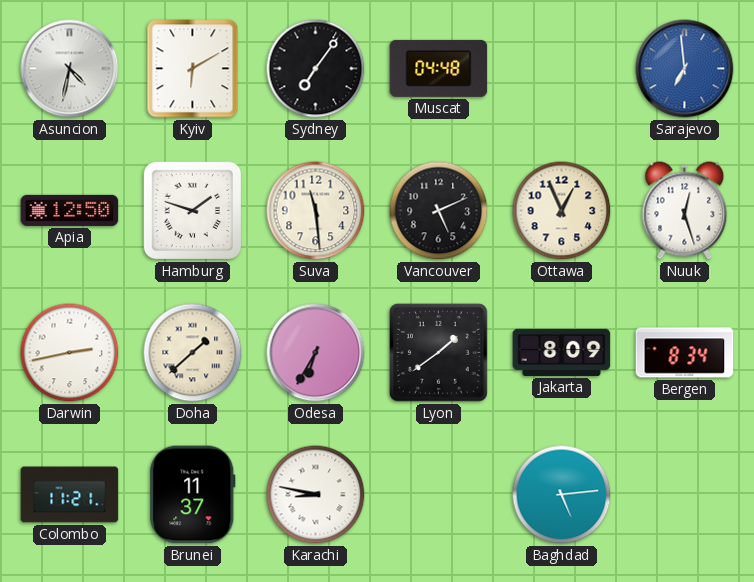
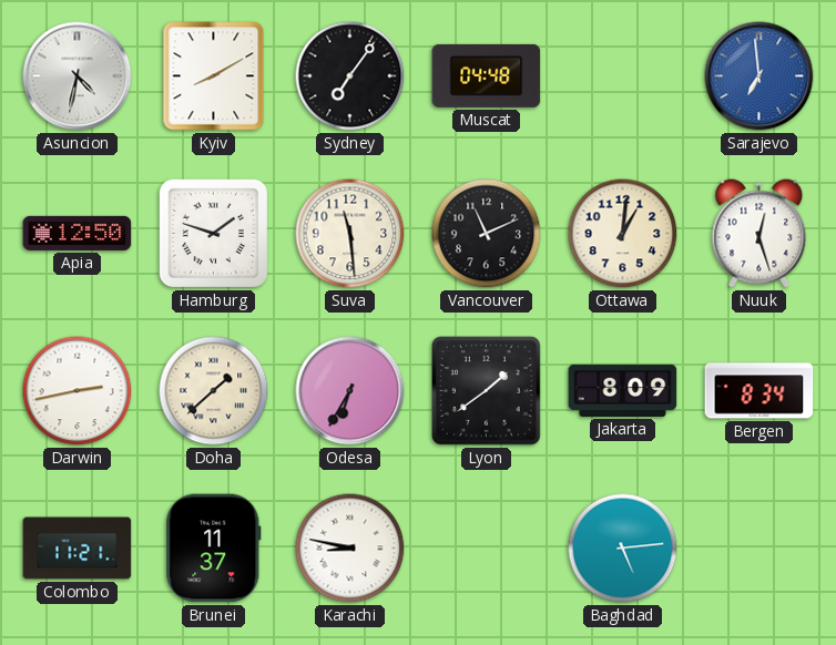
Kyiv: 6:10 -> 8:10 (214, 76)
Vancouver: 5:11 -> 11:11 (487, 234)
Ottawa: 12:56 -> 1:01 (623, 234)
